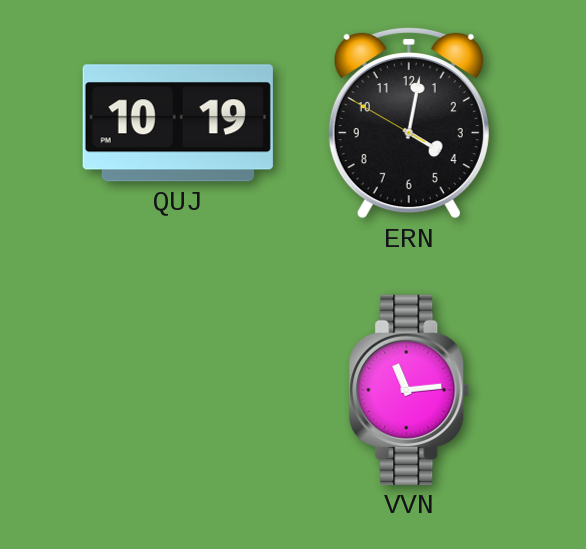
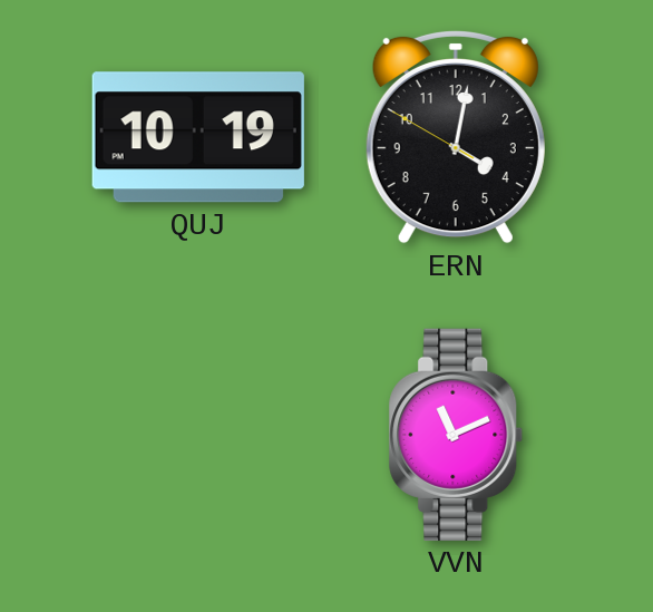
VVN: 11:14 -> 11:11 (456, 435)
